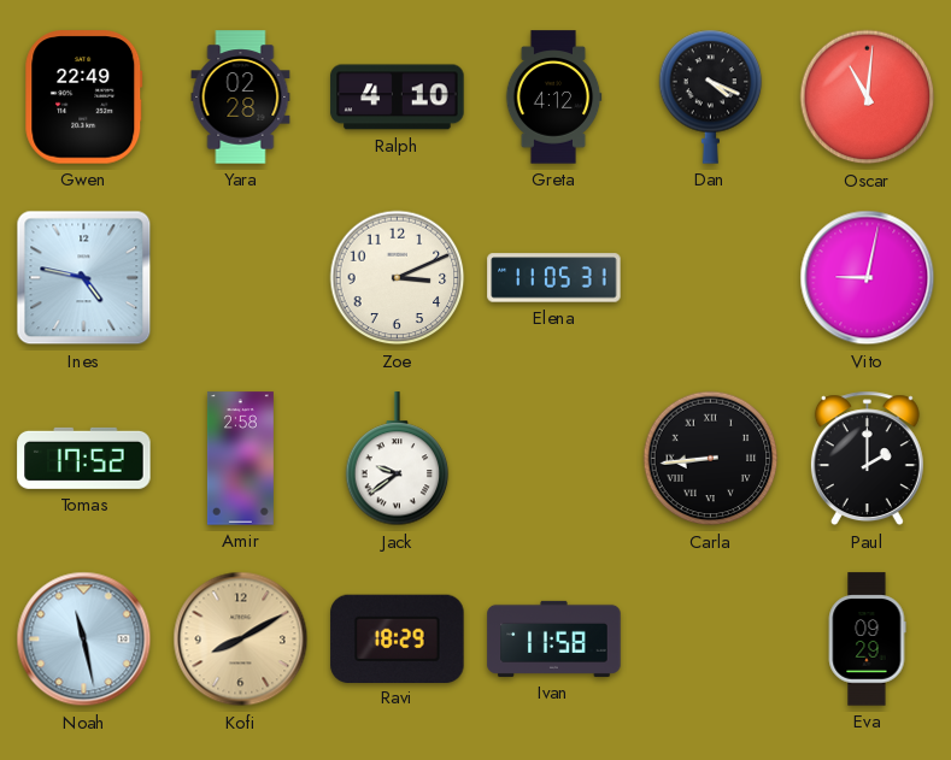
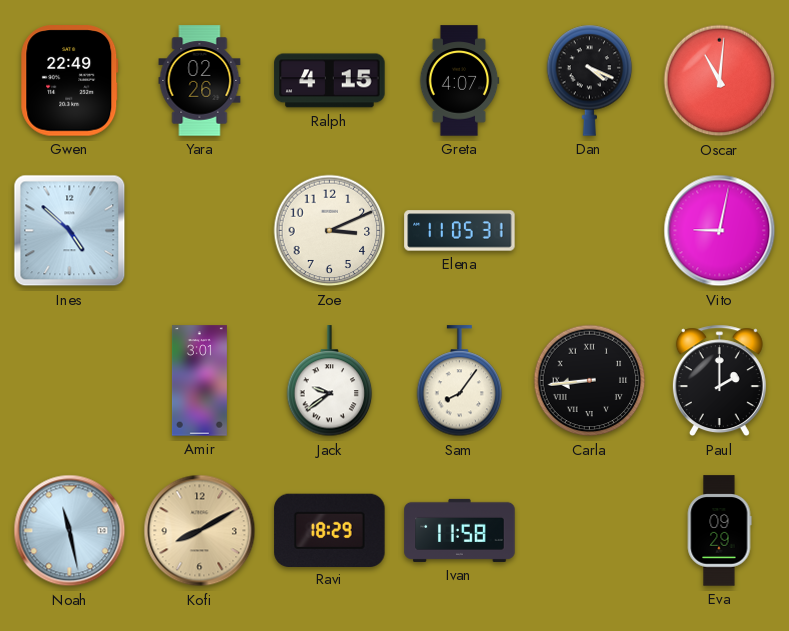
Yara: 02:28 -> 02:26 (200, 81)
Ralph: 4:10 -> 4:15 (330, 81)
Greta: 4:12 -> 4:07 (459, 81)
Ines: 4:47 -> 4:52 (70, 231)
Tomas: 17:52 -> none (84, 458)
Amir: 2:58 -> 3:01 (199, 381)
Sam: none -> 8:06 (460, 381)
